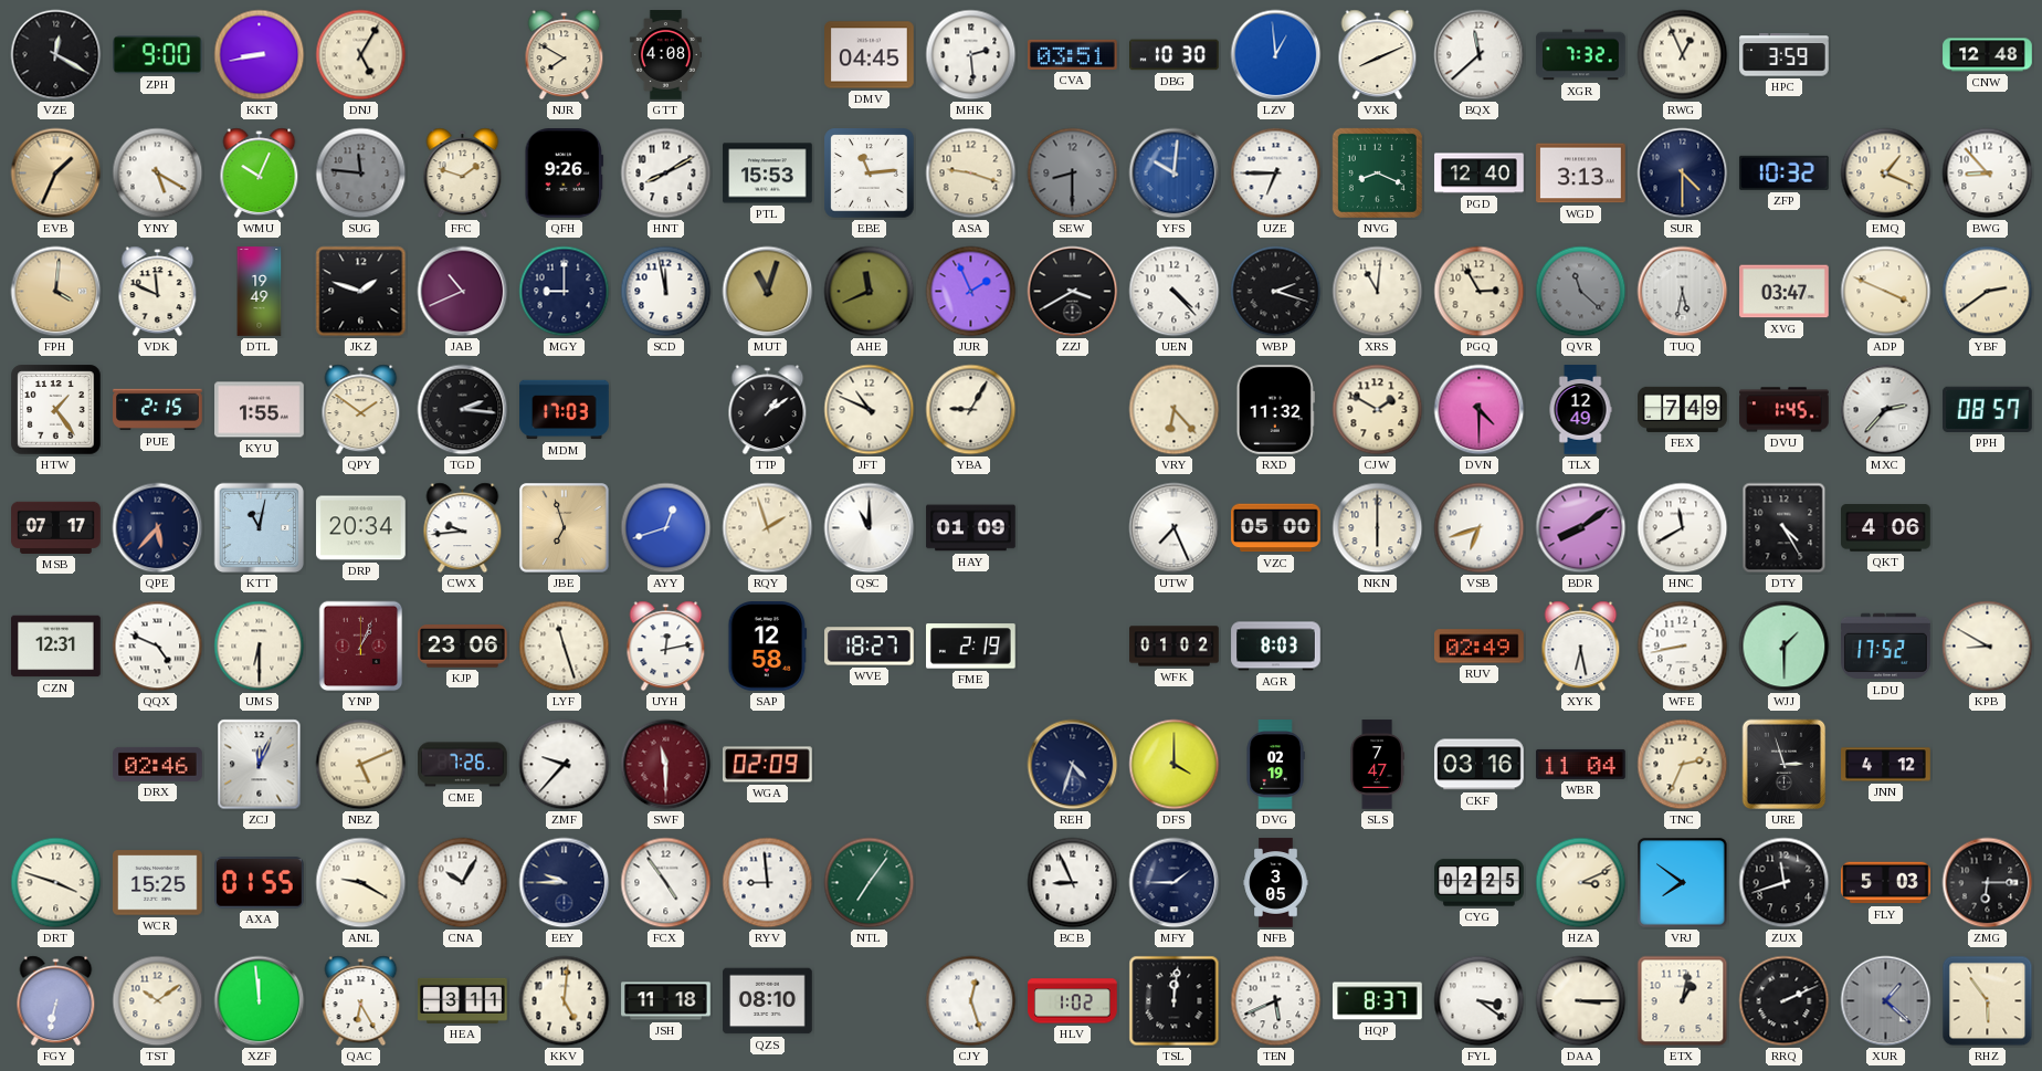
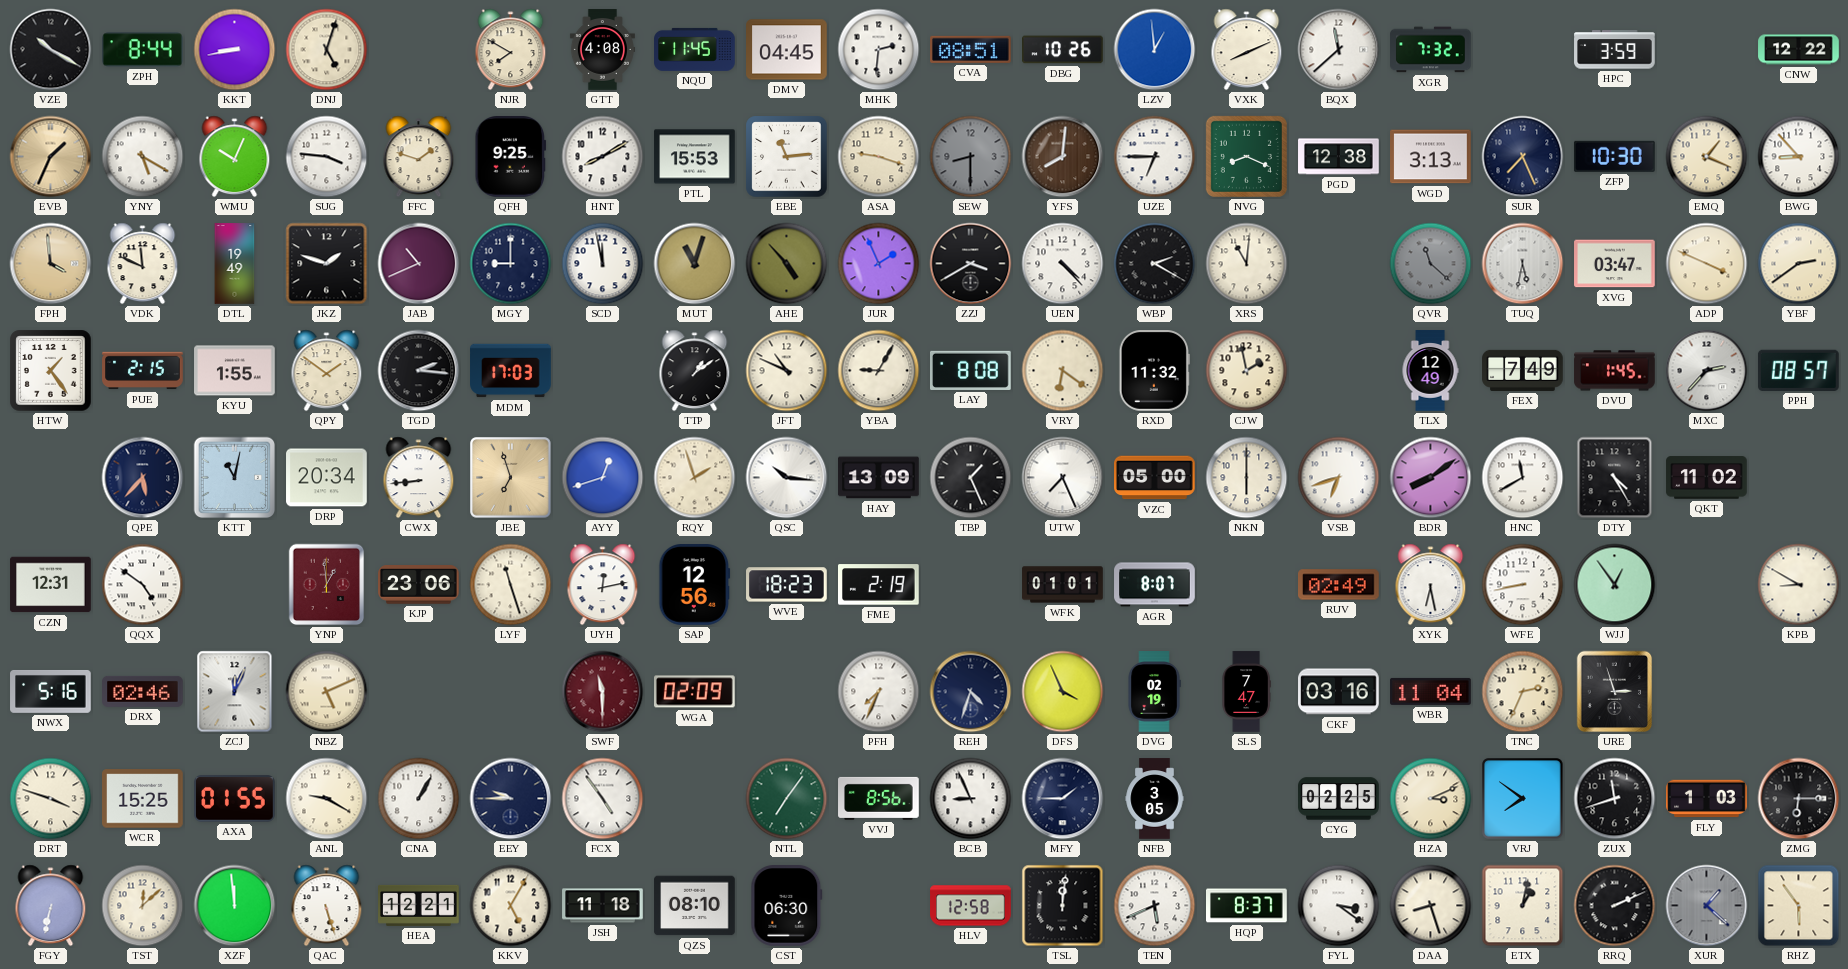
VZE: 12:20 -> 10:20 (51, 50)
ZPH: 9:00 -> 8:44 (143, 50)
DNJ: 5:05 -> 5:03 (327, 50)
NQU: none -> 11:45 (695, 49)
MHK: 2:29 -> 2:31 (879, 50)
CVA: 03:51 -> 08:51 (971, 49)
DBG: 10:30 -> 10:26 (1063, 50)
RWG: 12:56 -> none (1683, 55)
CNW: 12:48 -> 12:22 (1799, 50)
SUG: 11:46 -> 3:46 (327, 157)
SUG dial: grey -> white (327, 157)
QFH: 9:26 -> 9:25 (511, 157)
YFS: 10:01 -> 8:01 (1063, 157)
YFS dial: blue -> brown (1063, 157)
PGD: 12:40 -> 12:38 (1339, 157)
SUR: 4:30 -> 7:26 (1523, 157)
ZFP: 10:32 -> 10:30 (1614, 156)
FPH: 4:01 -> 3:59 (51, 264)
AHE: 11:41 -> 4:53 (787, 264)
WBP: 2:18 -> 2:20 (1155, 264)
PGQ: 2:55 -> none (1480, 292)
LAY: none -> 8:08 (971, 370)
VRY: 6:23 -> 6:21 (1063, 371)
CJW: 1:50 -> 1:58 (1247, 371)
DVN: 4:30 -> none (1480, 410)
MSB: 07:17 -> none (56, 527)
CWX: 9:44 -> 8:44 (419, 478)
QSC: 11:00 -> 10:16 (787, 478)
HAY: 01:09 -> 13:09 (879, 478)
TBP: none -> 1:26 (971, 478)
QKT: 4:06 -> 11:02 (1707, 478)
QQX: 4:49 -> 4:51 (143, 585)
UMS: 6:30 -> none (260, 647)
YNP: 1:04 -> 12:59 (327, 585)
SAP: 12:58 -> 12:56 (695, 585)
WVE: 18:27 -> 18:23 (787, 585)
WFK: 01:02 -> 01:01 (1063, 585)
AGR: 8:03 -> 8:07 (1155, 585)
WJJ: 1:30 -> 12:54 (1615, 585)
LDU: 17:52 -> none (1886, 647)
NWX: none -> 5:16 (51, 692)
CME: 7:26 -> none (463, 765)
ZMF: 9:37 -> none (565, 765)
PFH: none -> 7:34 (879, 692)
DFS: 4:00 -> 3:56 (1063, 692)
JNN: 4:12 -> none (1886, 765)
CNA: 10:05 -> 1:05 (419, 799)
RYV: 8:59 -> none (768, 883)
VVJ: none -> 8:56 (879, 798)
FLY: 5:03 -> 1:03 (1707, 799)
TST: 10:09 -> 12:08 (143, 906)
QAC: 6:25 -> 5:27 (327, 906)
HEA: 3:11 -> 12:21 (419, 905)
KKV: 5:01 -> 5:05 (511, 906)
CST: none -> 06:30 (787, 906)
CJY: 12:27 -> none (971, 1001)
HLV: 1:02 -> 12:58 (971, 906)
DAA: 3:15 -> 8:27 (1431, 906)
